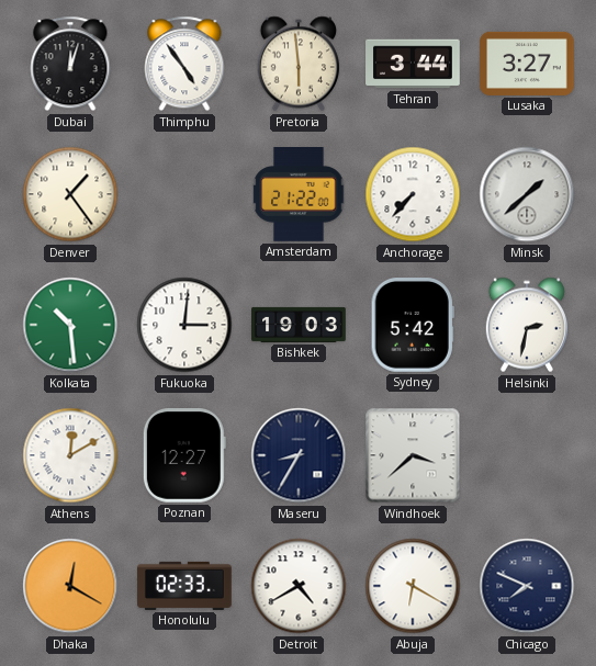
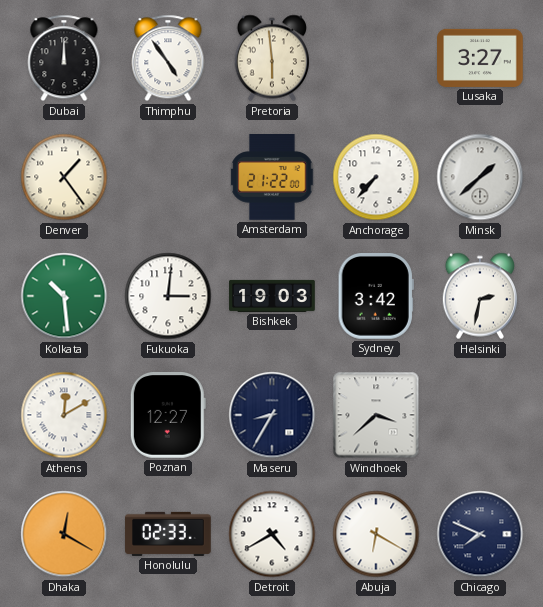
Dubai: 12:03 -> 12:00 (64, 58)
Tehran: 3:44 -> none (413, 64)
Sydney: 5:42 -> 3:42 (376, 297)
